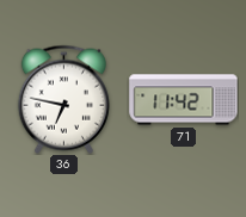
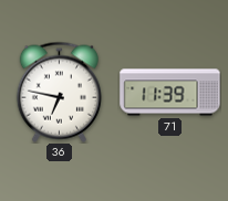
71: 11:42 -> 11:39 (170, 93)
